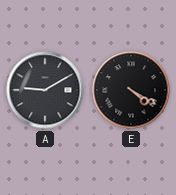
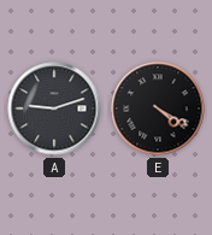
A: 9:10 -> 9:12 (54, 108)
